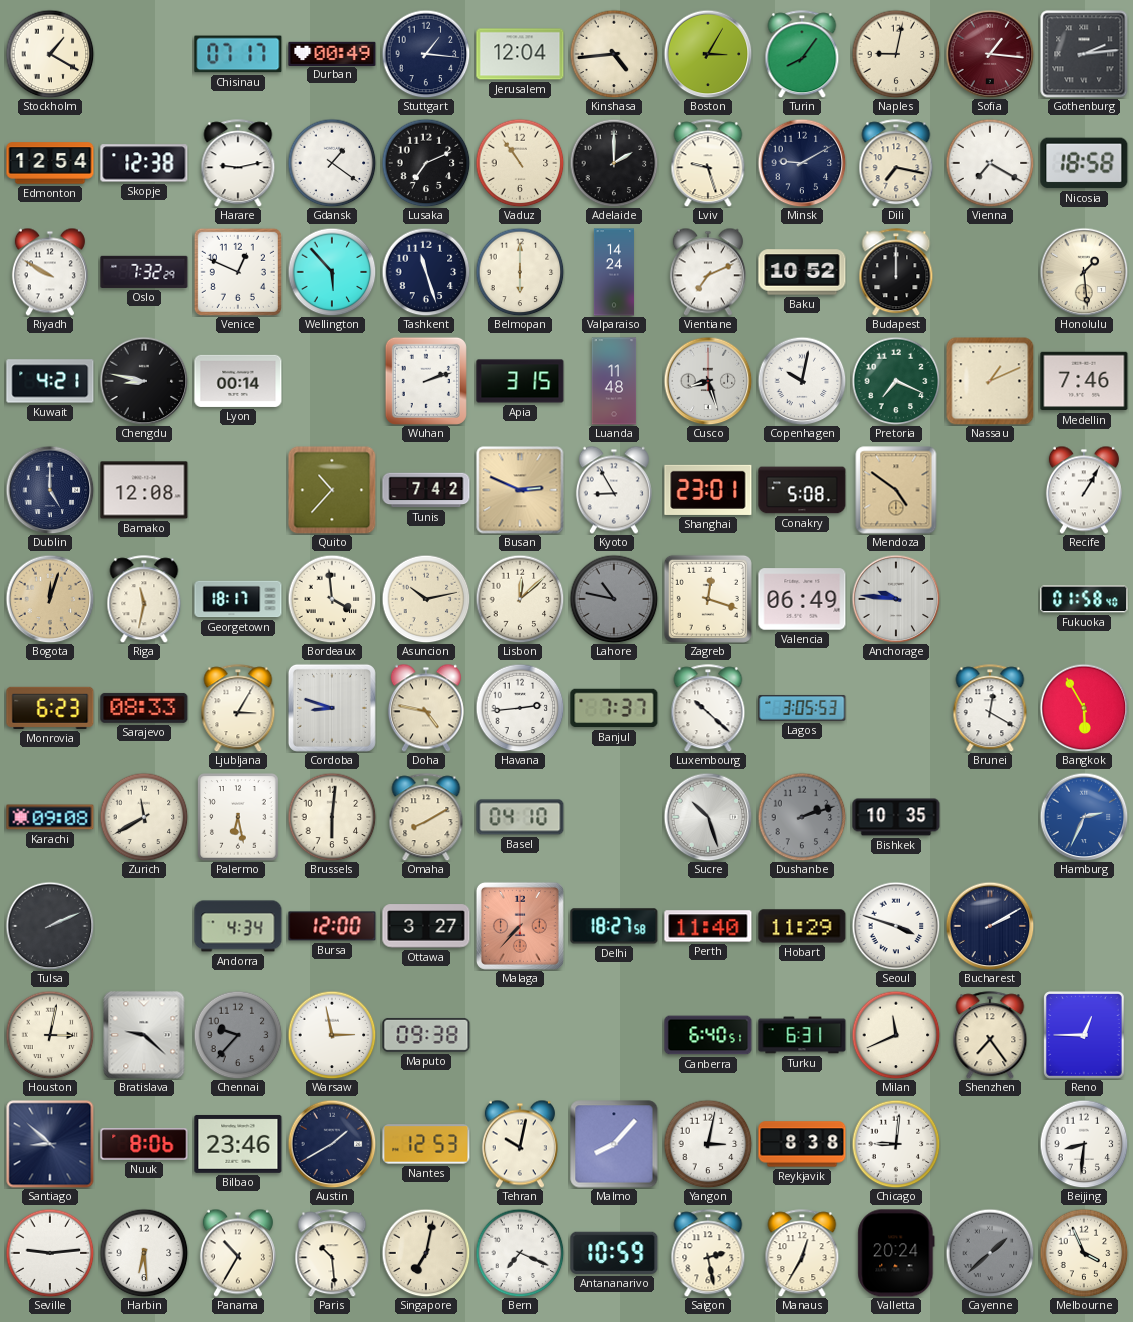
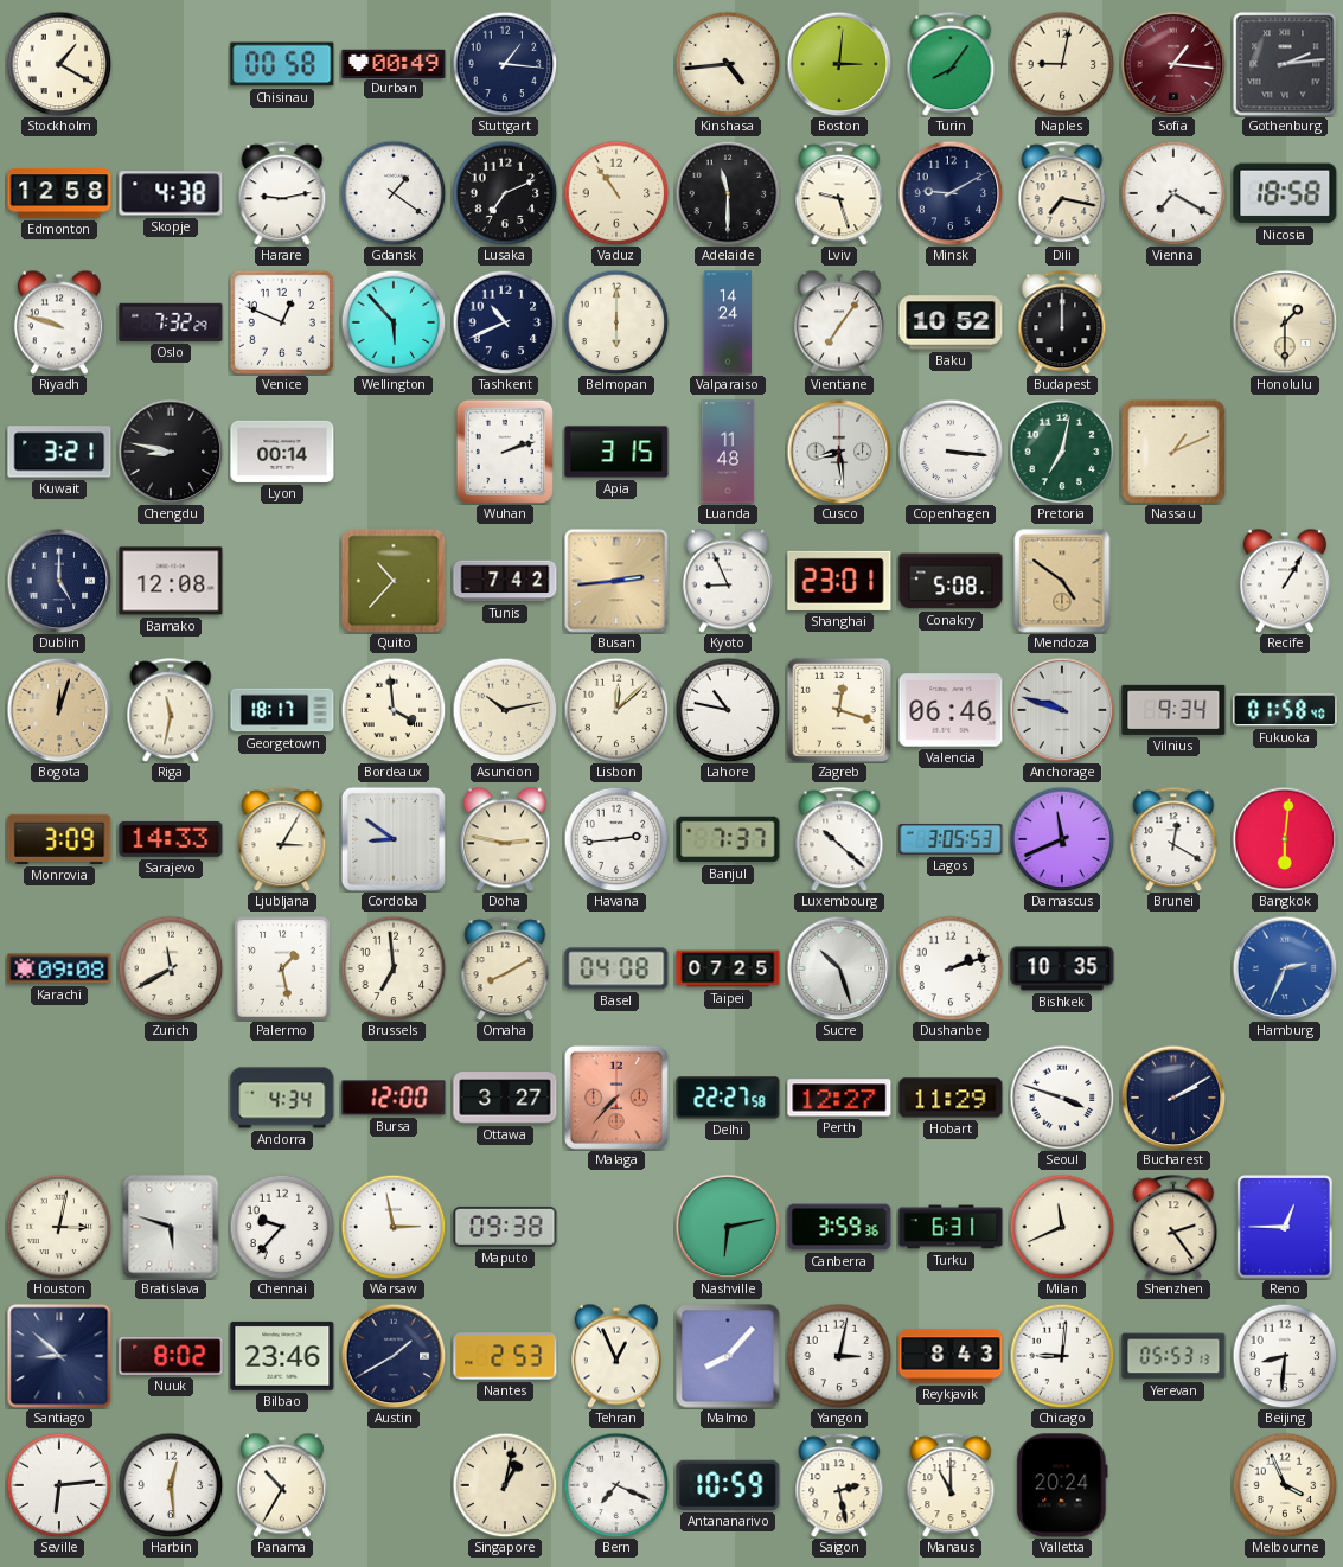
Chisinau: 07:17 -> 00:58 (282, 64)
Jerusalem: 12:04 -> none (520, 54)
Boston: 3:05 -> 3:01 (839, 64)
Edmonton: 12:54 -> 12:58 (59, 193)
Skopje: 12:38 -> 4:38 (171, 193)
Adelaide: 2:00 -> 11:30 (728, 193)
Riyadh: 9:50 -> 9:48 (59, 322)
Tashkent: 11:27 -> 10:41 (505, 322)
Vientiane: 7:11 -> 7:06 (839, 322)
Honolulu: 1:29 -> 1:30 (1285, 322)
Kuwait: 4:21 -> 3:21 (59, 452)
Cusco: 8:27 -> 8:29 (839, 452)
Copenhagen: 10:02 -> 3:16 (951, 452)
Pretoria: 7:19 -> 7:02 (1062, 452)
Medellin: 7:46 -> none (1084, 381)
Busan: 2:49 -> 2:44 (616, 581)
Kyoto: 8:55 -> 8:56 (728, 581)
Lahore dial: grey -> white (728, 710)
Valencia: 06:49 -> 06:46 (951, 710)
Anchorage: 9:46 -> 9:48 (1062, 710)
Vilnius: none -> 9:34 (1173, 710)
Monrovia: 6:23 -> 3:09 (59, 839)
Sarajevo: 08:33 -> 14:33 (171, 839)
Cordoba: 8:48 -> 8:51 (394, 839)
Doha: 4:47 -> 2:47 (505, 839)
Damascus: none -> 11:41 (1062, 839)
Bangkok: 5:55 -> 6:01 (1285, 839)
Palermo: 6:28 -> 1:28 (282, 968)
Brussels: 6:01 -> 6:59 (394, 968)
Basel: 04:10 -> 04:08 (616, 968)
Taipei: none -> 07:25 (728, 968)
Dushanbe dial: grey -> white (951, 968)
Tulsa: 2:11 -> none (50, 926)
Delhi: 18:27 -> 22:27 (728, 1098)
Perth: 11:40 -> 12:27 (839, 1098)
Bratislava: 9:22 -> 5:48 (171, 1227)
Chennai dial: grey -> white (282, 1227)
Nashville: none -> 6:13 (728, 1227)
Canberra: 6:40 -> 3:59 (839, 1227)
Shenzhen: 7:24 -> 2:24 (1173, 1227)
Nuuk: 8:06 -> 8:02 (171, 1356)
Nantes: 12:53 -> 2:53 (505, 1356)
Tehran: 10:02 -> 12:56 (616, 1356)
Reykjavik: 8:38 -> 8:43 (951, 1356)
Yerevan: none -> 05:53 (1173, 1356)
Seville: 9:14 -> 6:14 (59, 1485)
Harbin: 6:29 -> 12:29 (171, 1485)
Paris: 10:29 -> none (332, 1253)
Singapore: 7:02 -> 1:02 (505, 1485)
Manaus: 12:35 -> 11:00 (951, 1485)
Cayenne: 1:38 -> none (990, 1253)
